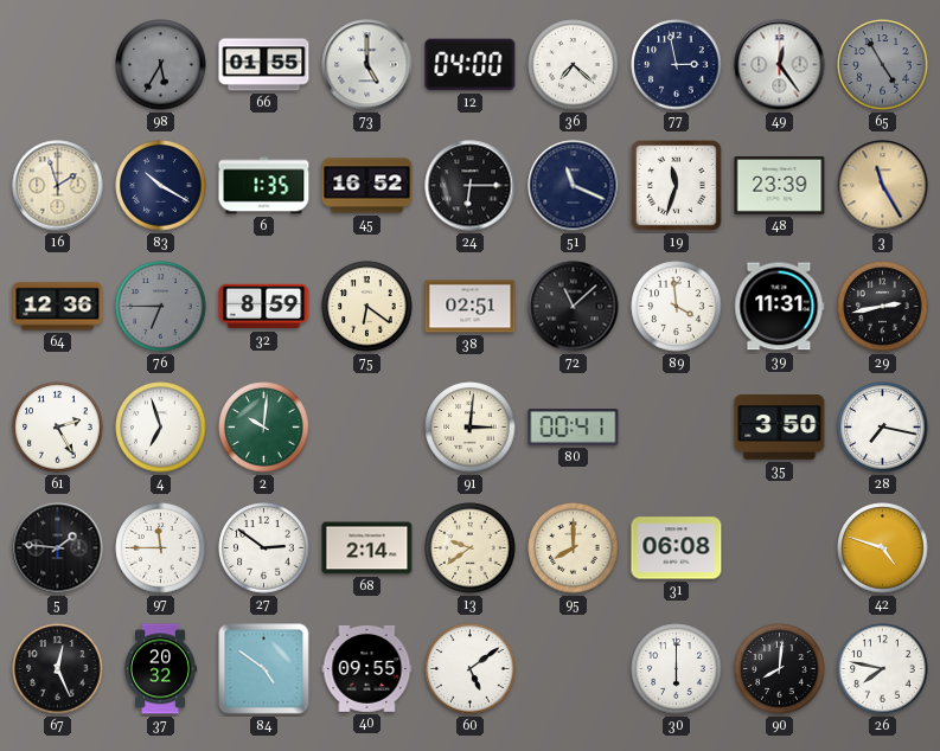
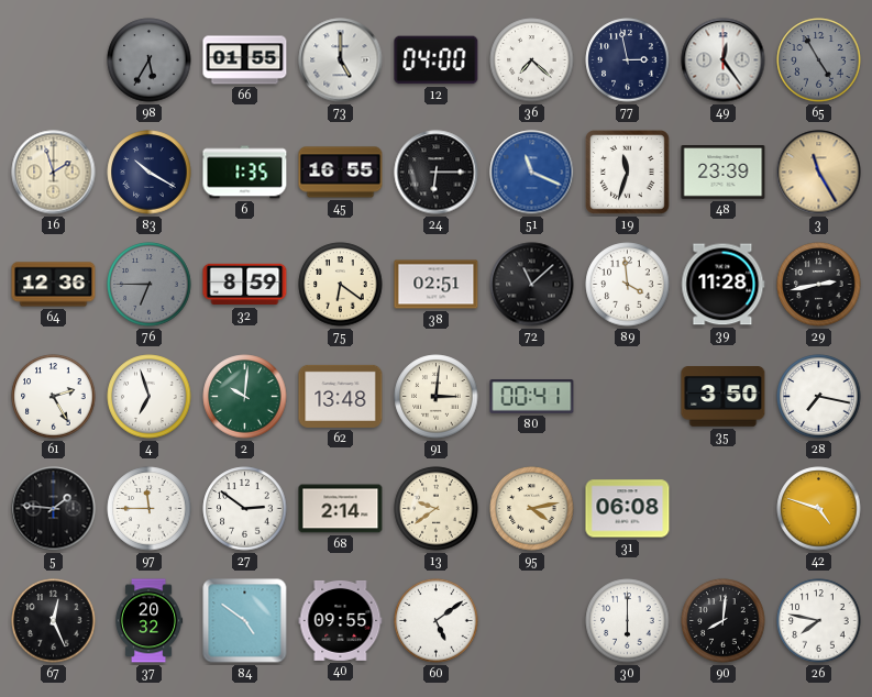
45: 16:52 -> 16:55 (341, 173)
51 dial: navy -> blue (532, 173)
39: 11:31 -> 11:28 (724, 285)
62: none -> 13:48 (341, 396)
95: 8:00 -> 4:13 (532, 509)
